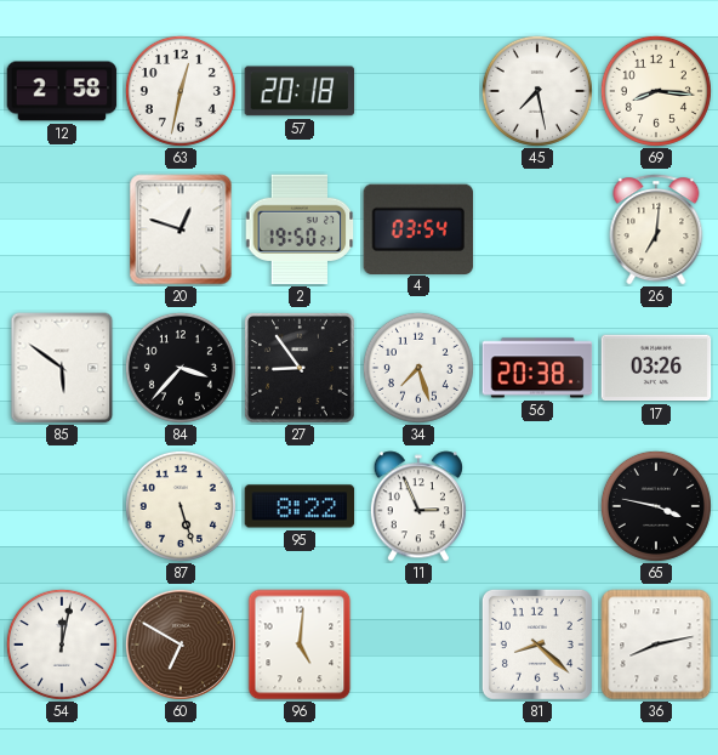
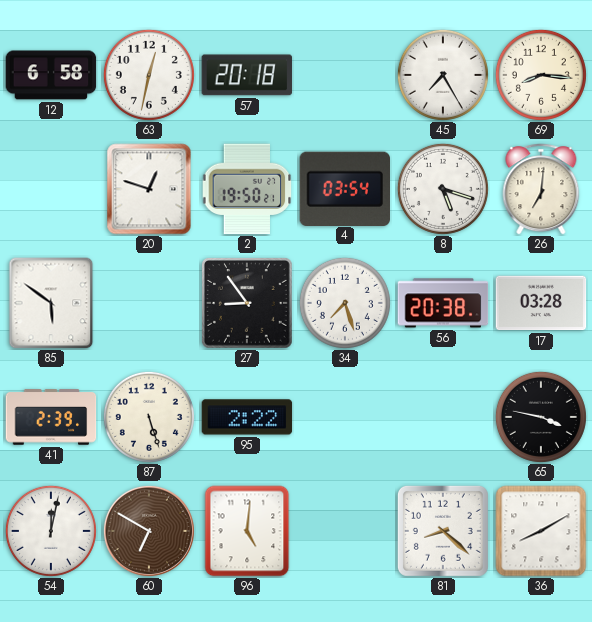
12: 2:58 -> 6:58 (51, 75)
45: 7:28 -> 7:25 (443, 75)
8: none -> 5:18 (443, 189)
84: 3:37 -> none (181, 368)
17: 03:26 -> 03:28 (541, 303)
41: none -> 2:39 (51, 417)
95: 8:22 -> 2:22 (247, 417)
11: 2:56 -> none (417, 506)
36: 8:13 -> 8:10 (541, 531)
